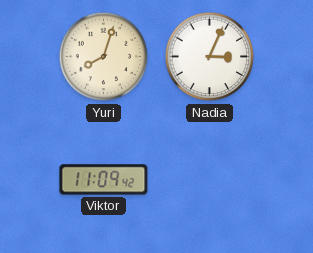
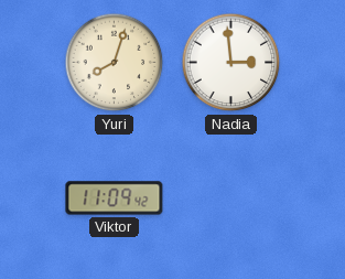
Nadia: 3:04 -> 2:59 (231, 63)
